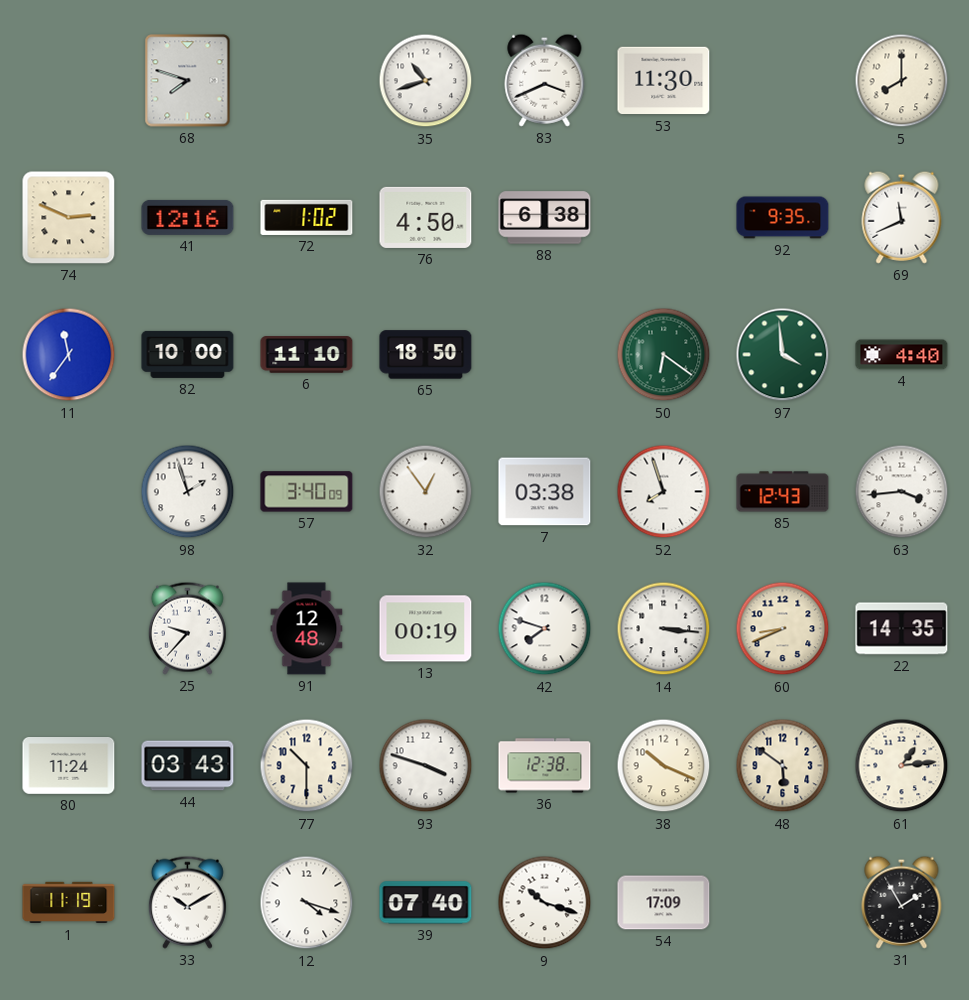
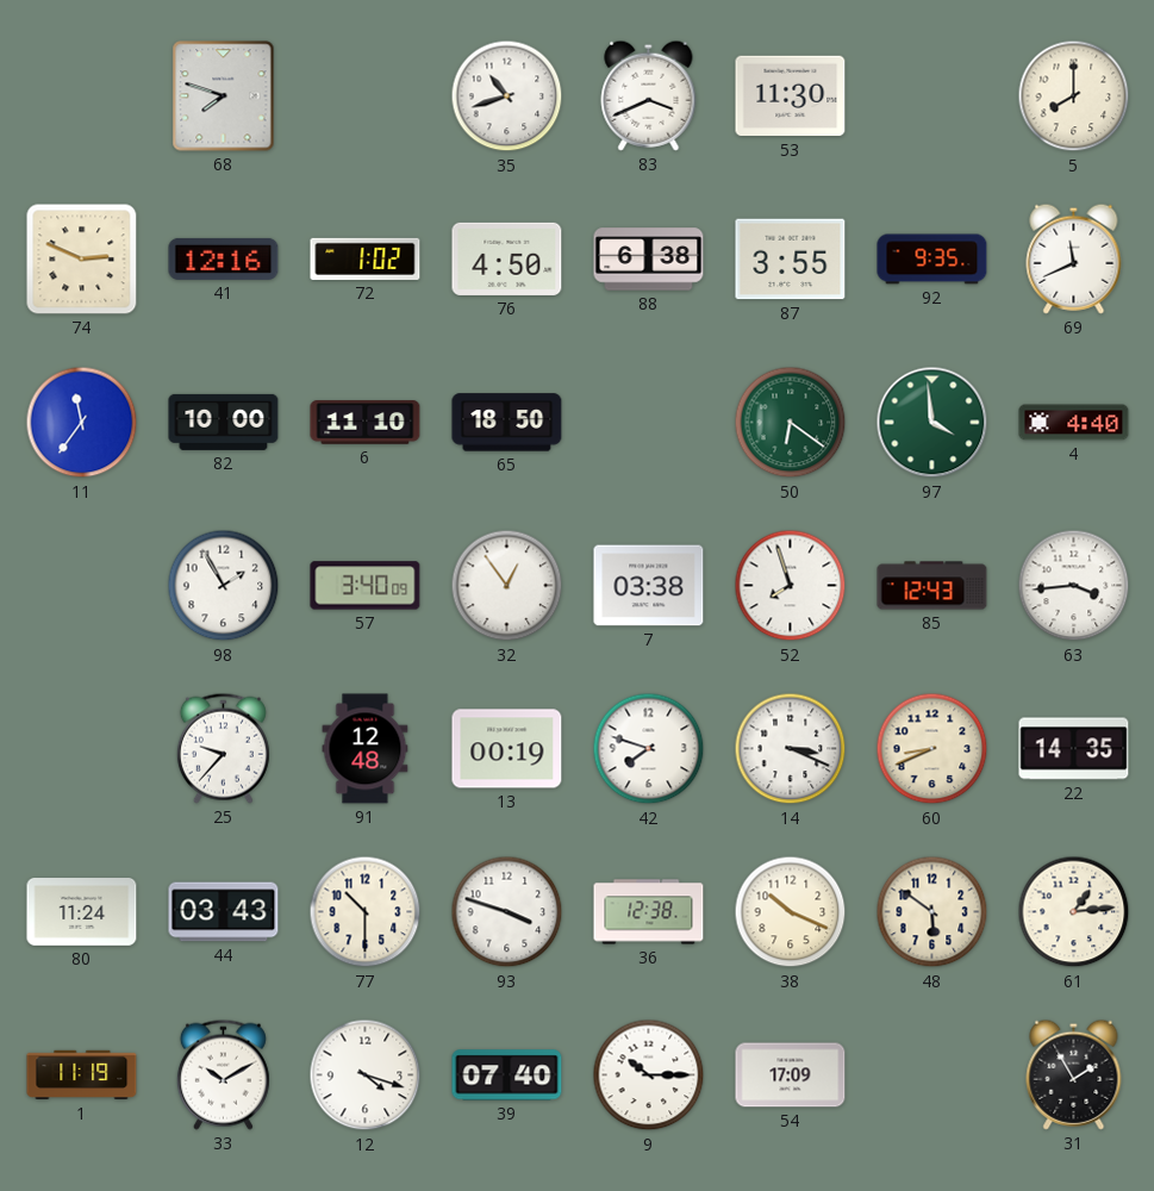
87: none -> 3:55 (791, 260)
98: 1:57 -> 1:55 (224, 586)
14: 3:16 -> 3:19 (791, 749)
9: 10:18 -> 10:15 (649, 1075)
